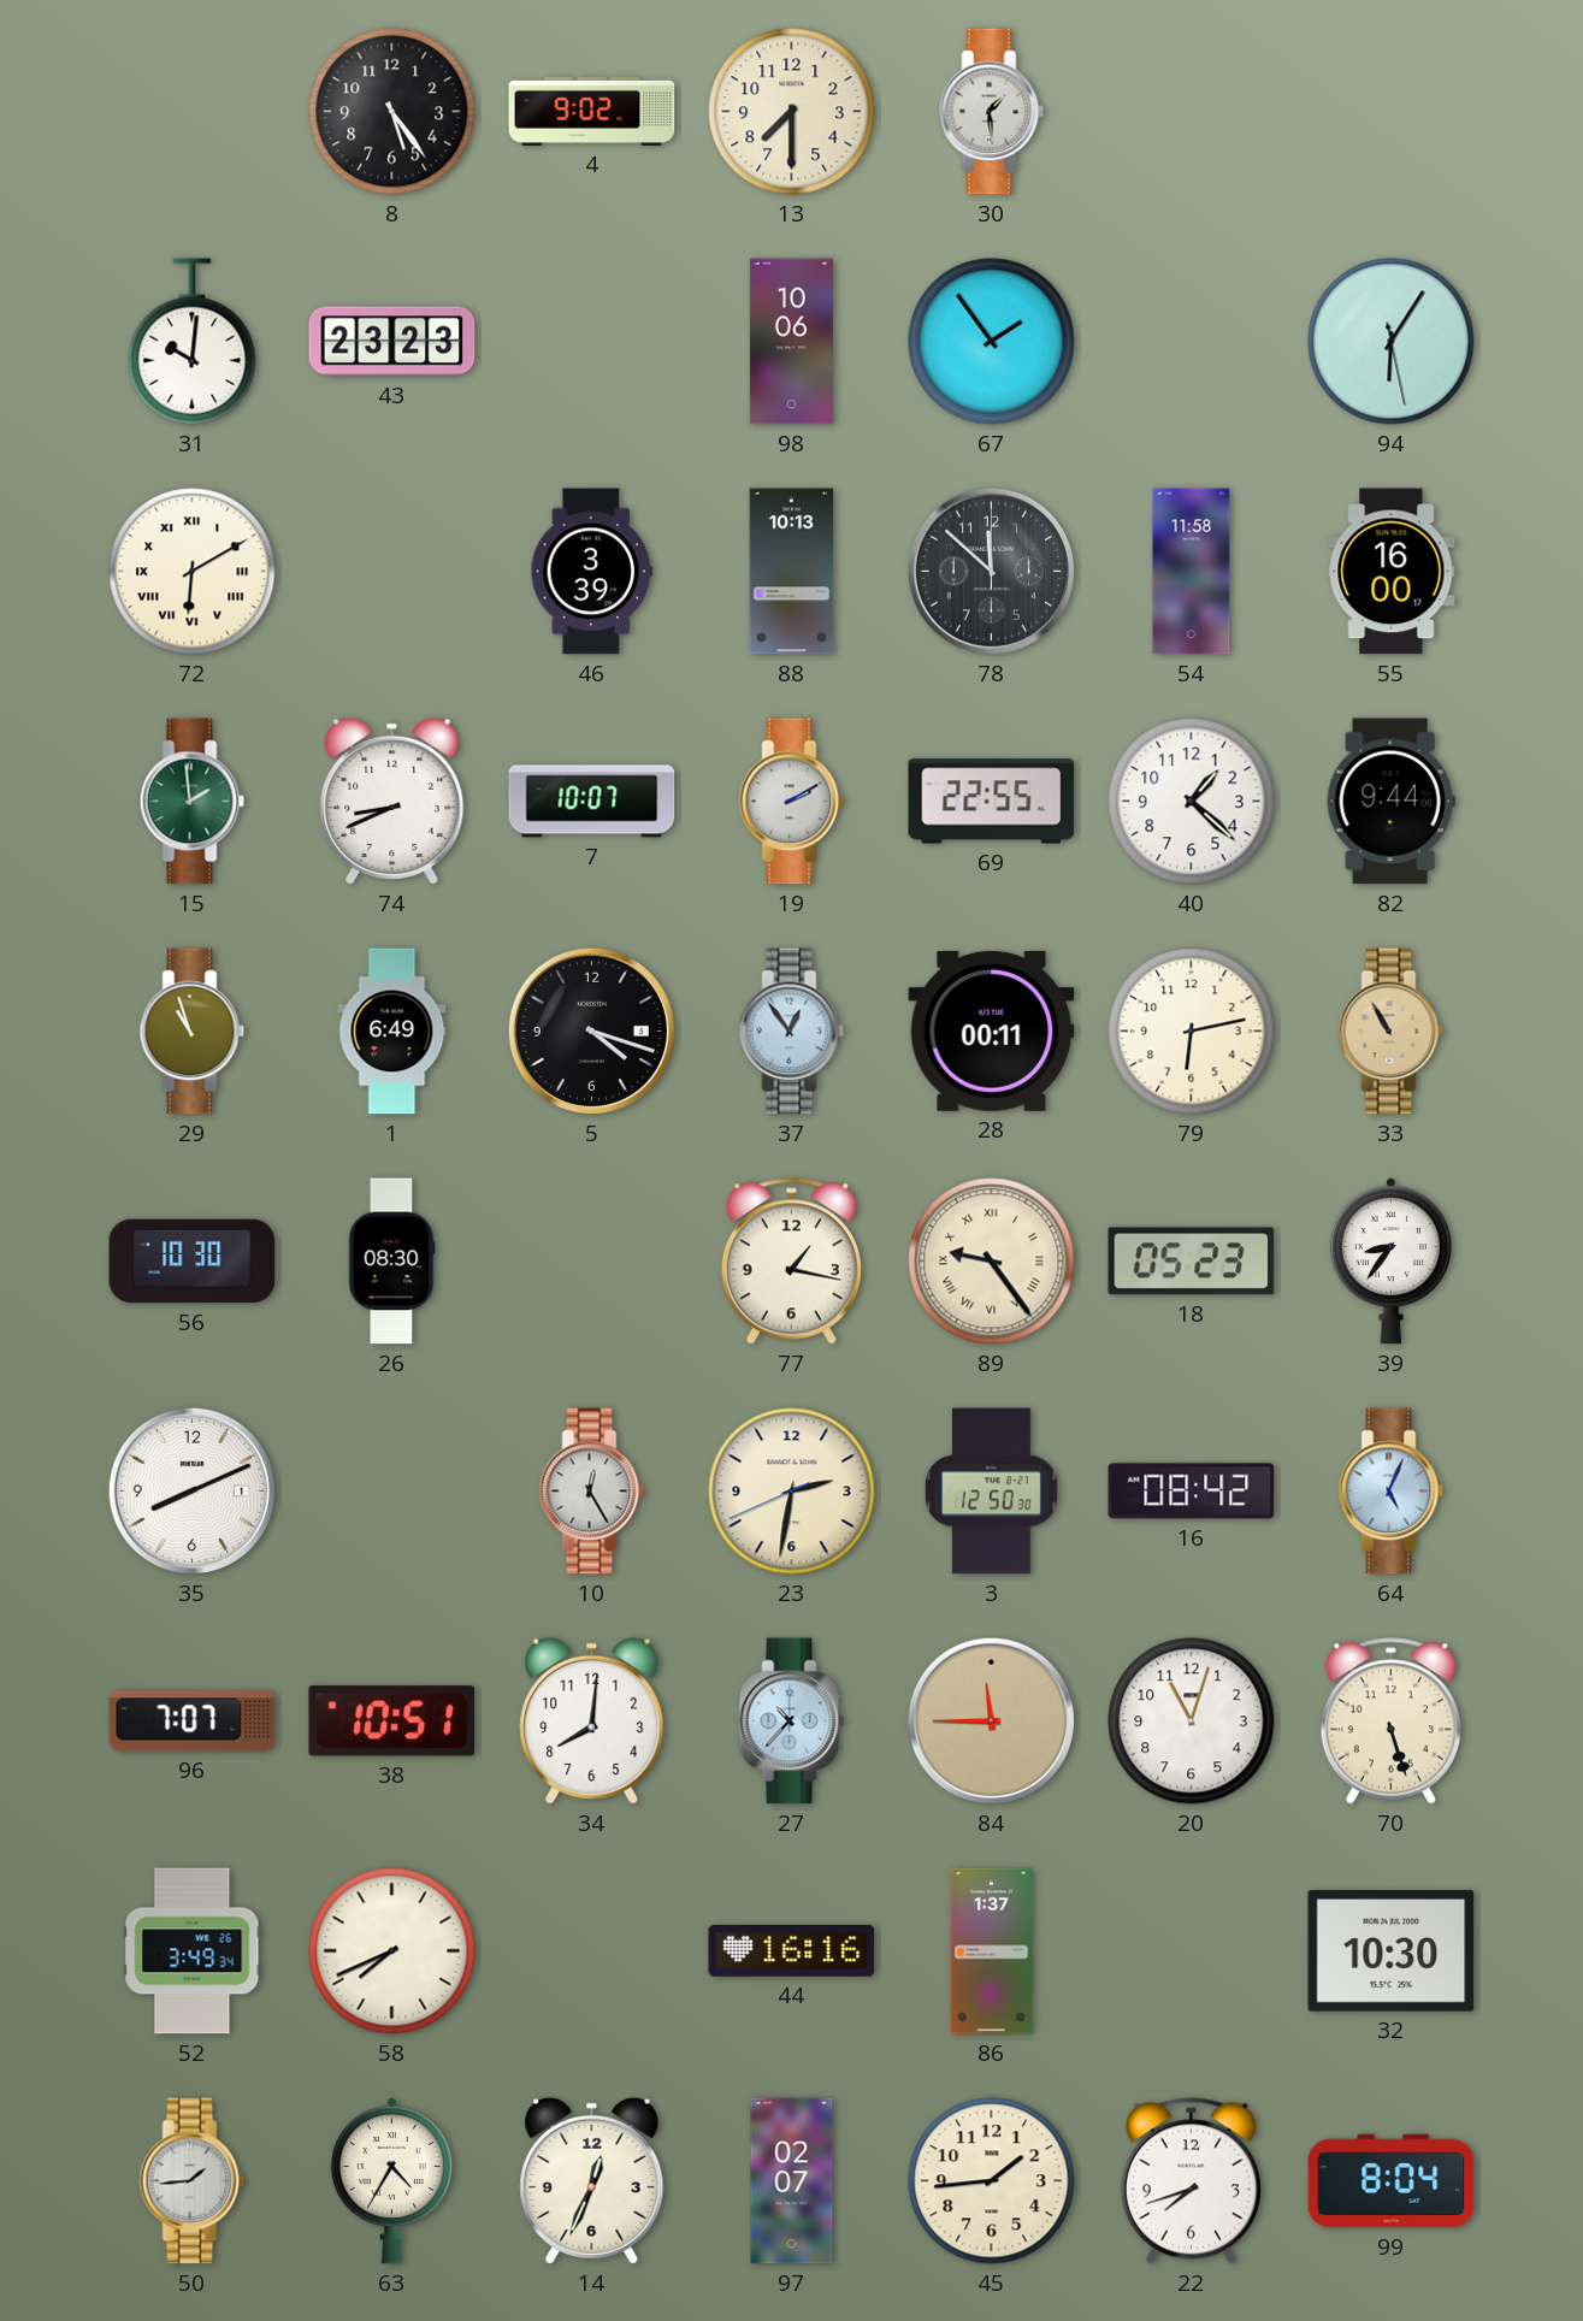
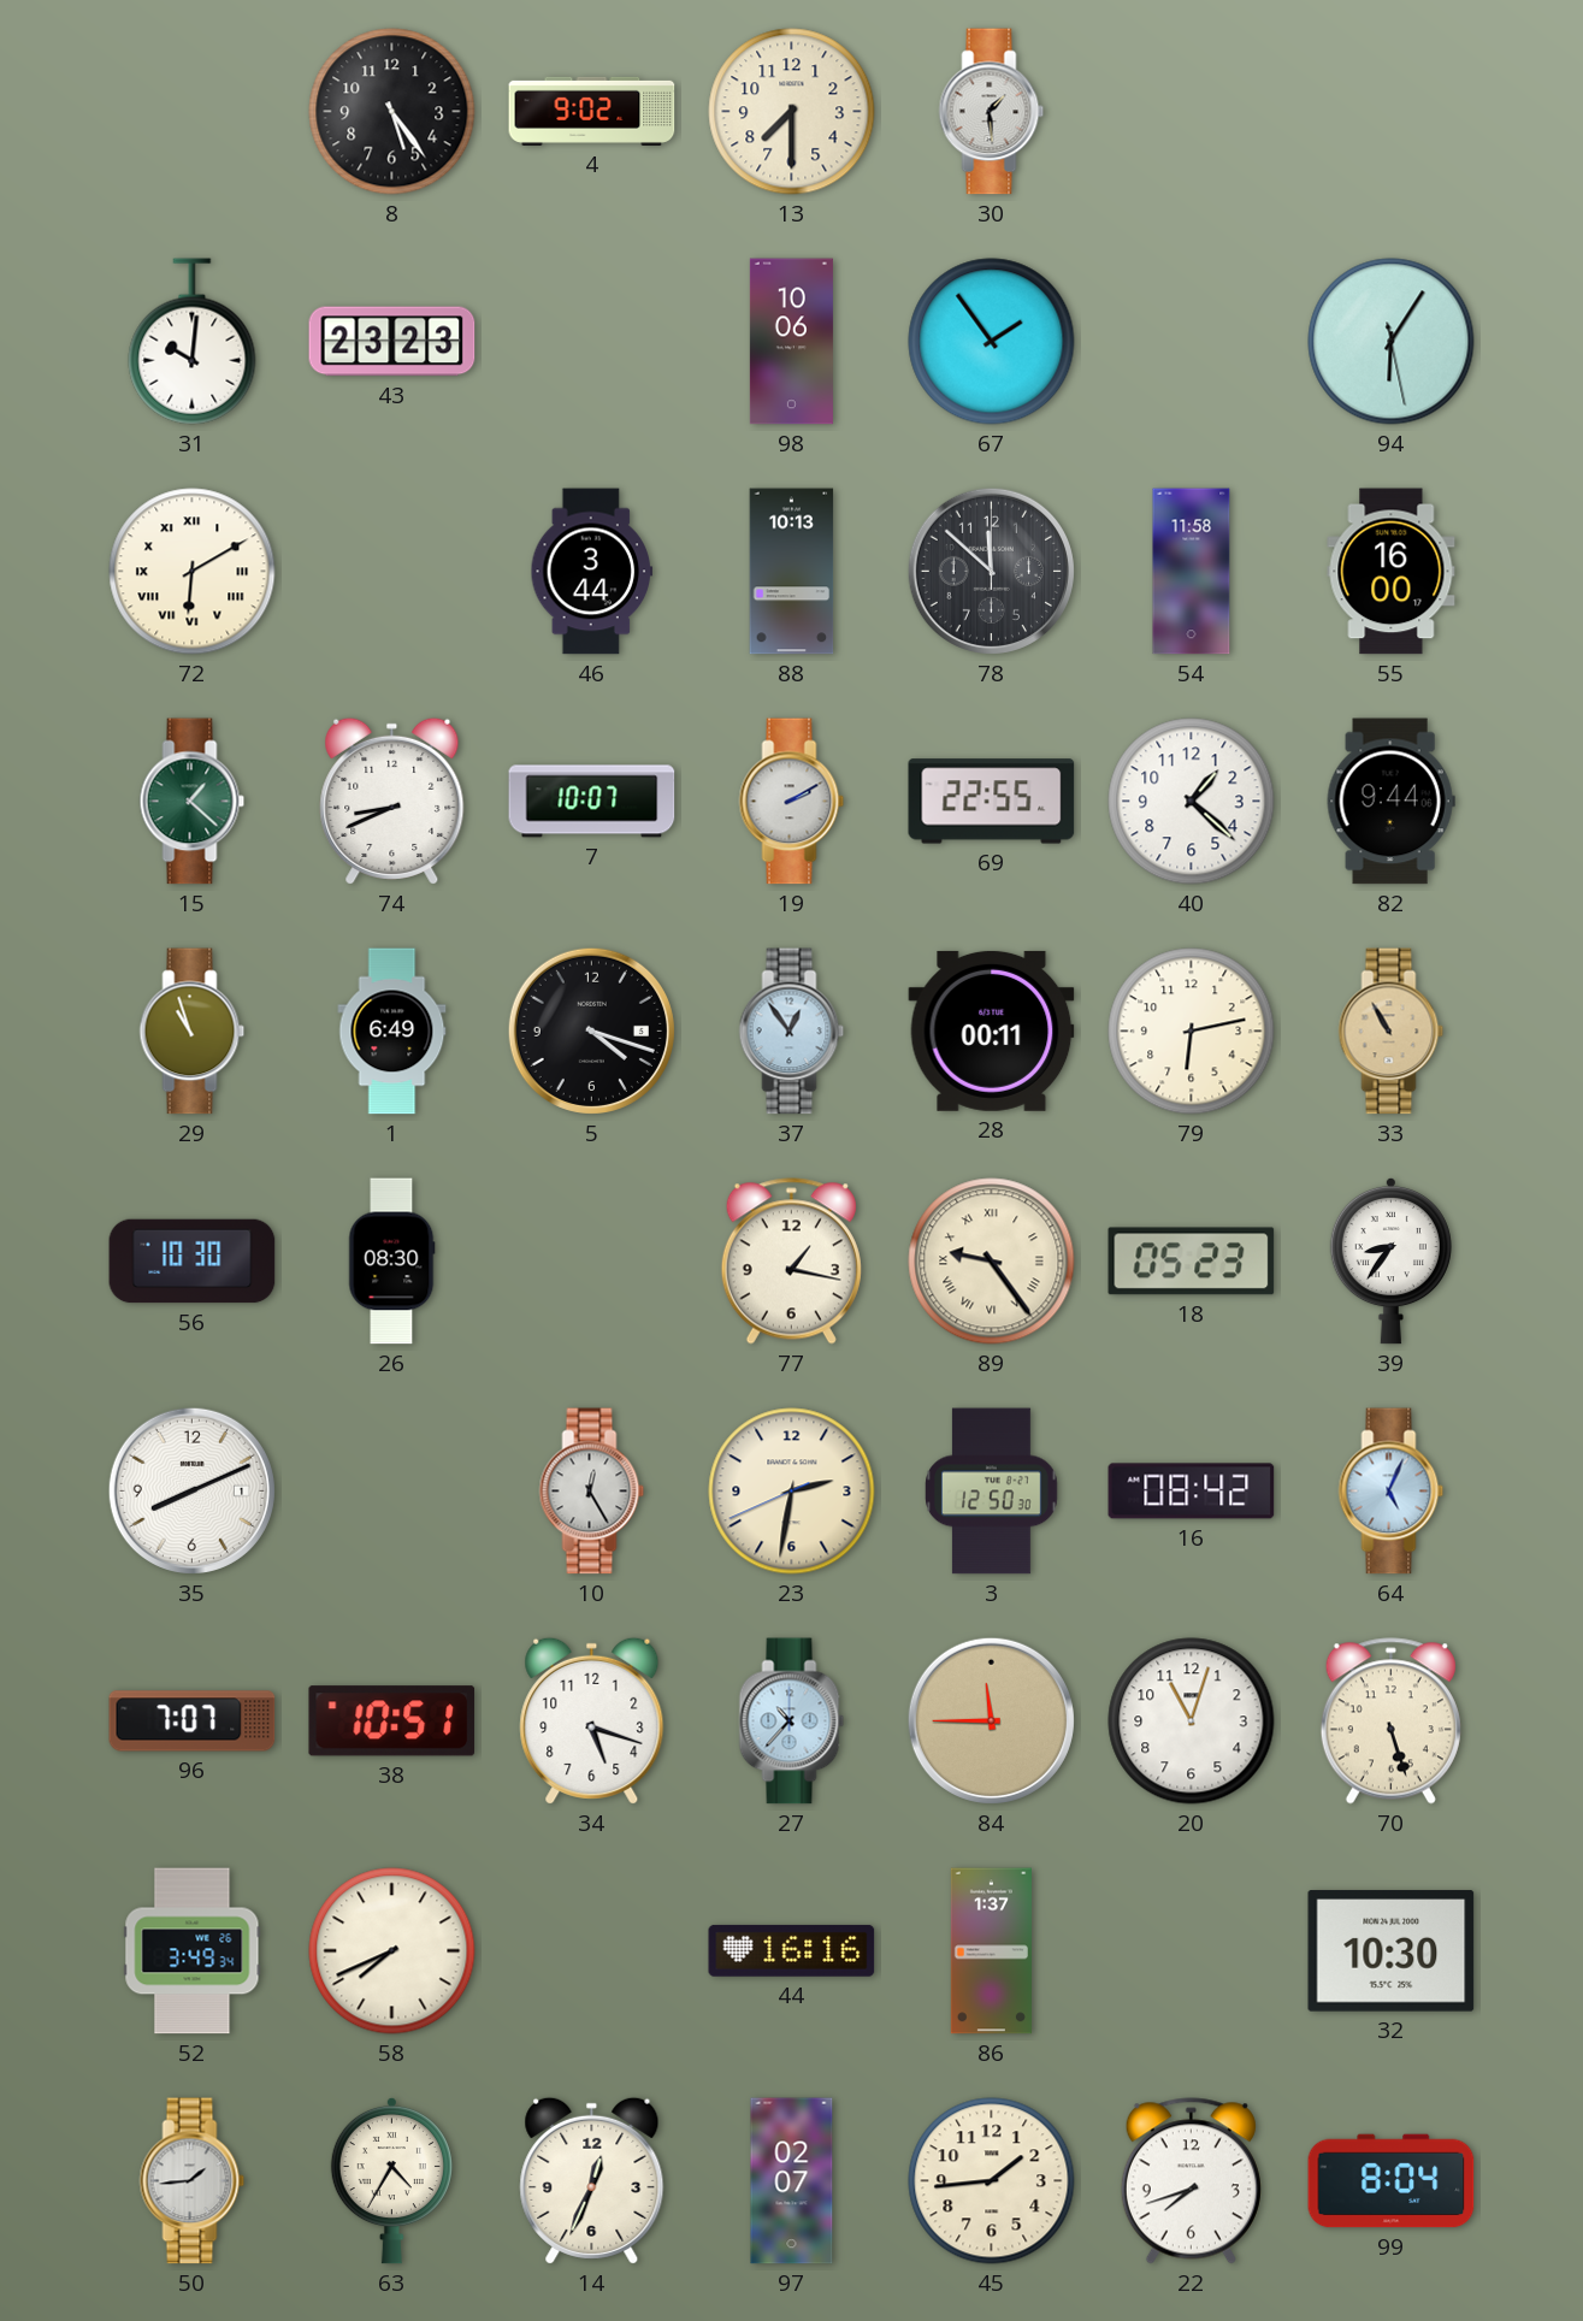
46: 3:39 -> 3:44 (592, 572)
15: 1:59 -> 1:22 (193, 802)
34: 8:01 -> 5:18 (592, 1720)
